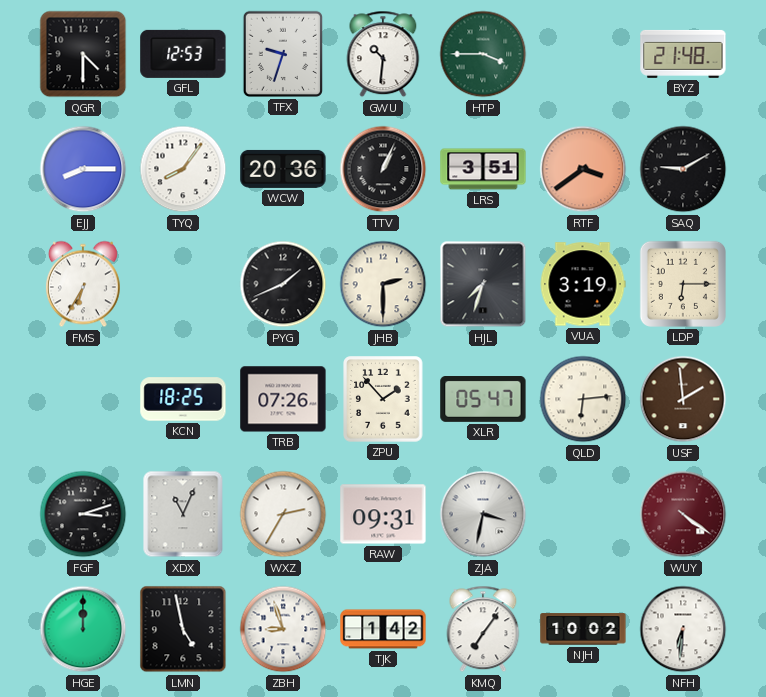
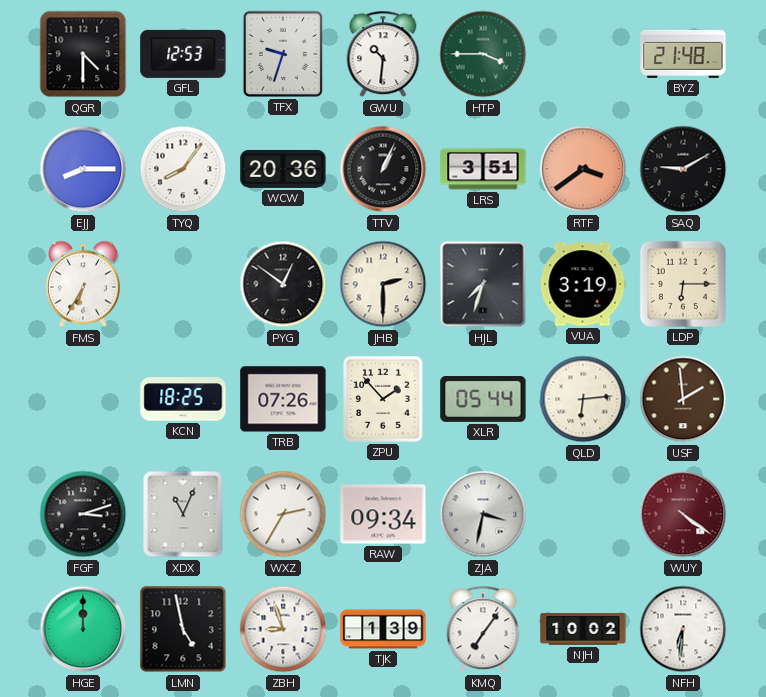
PYG: 1:41 -> 12:51 (283, 284)
XLR: 05:47 -> 05:44 (483, 400)
RAW: 09:31 -> 09:34 (383, 514)
TJK: 1:42 -> 1:39 (383, 629)
